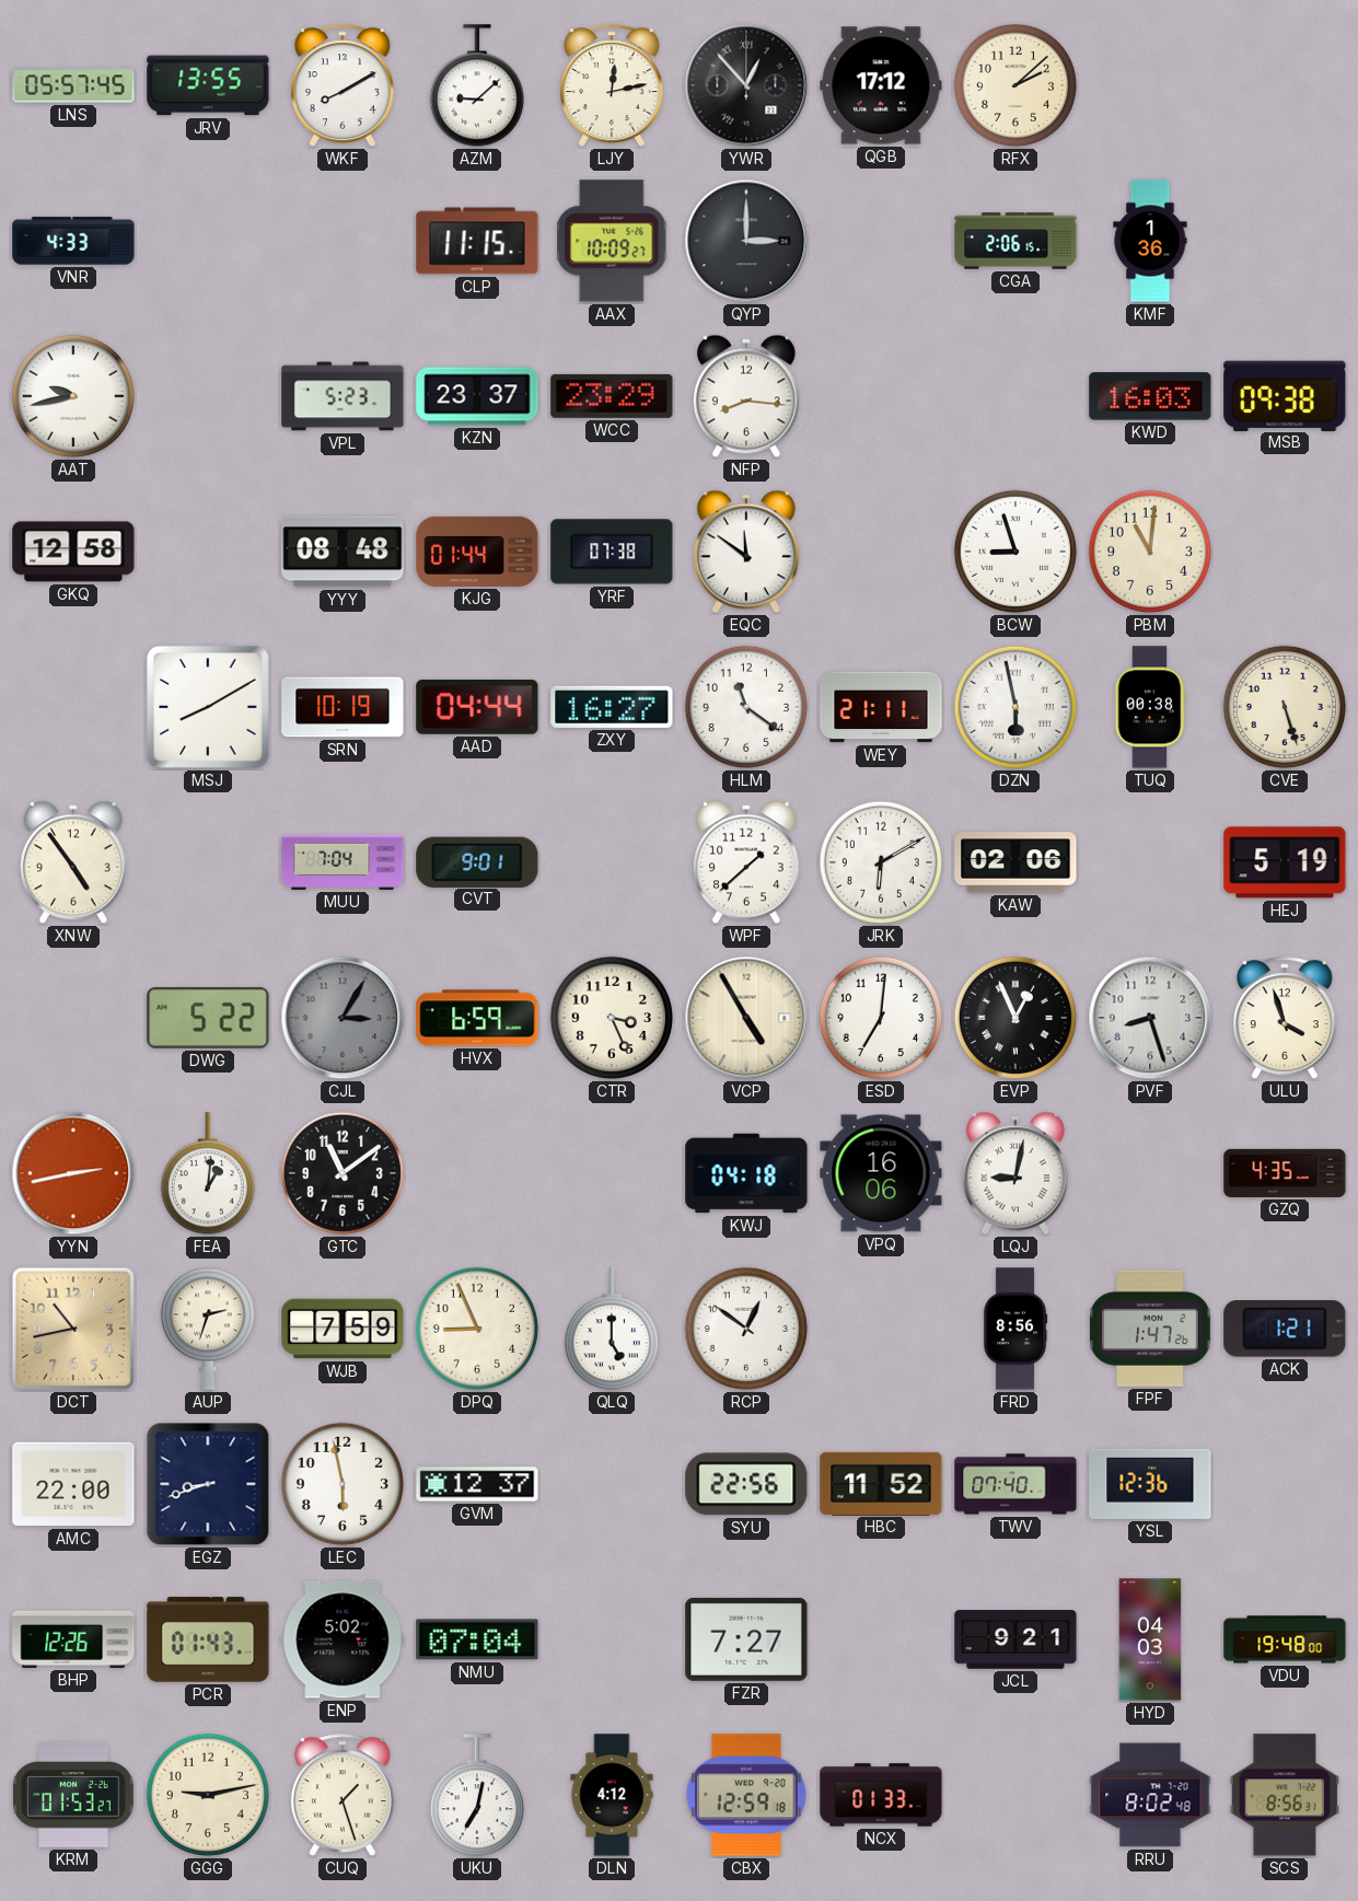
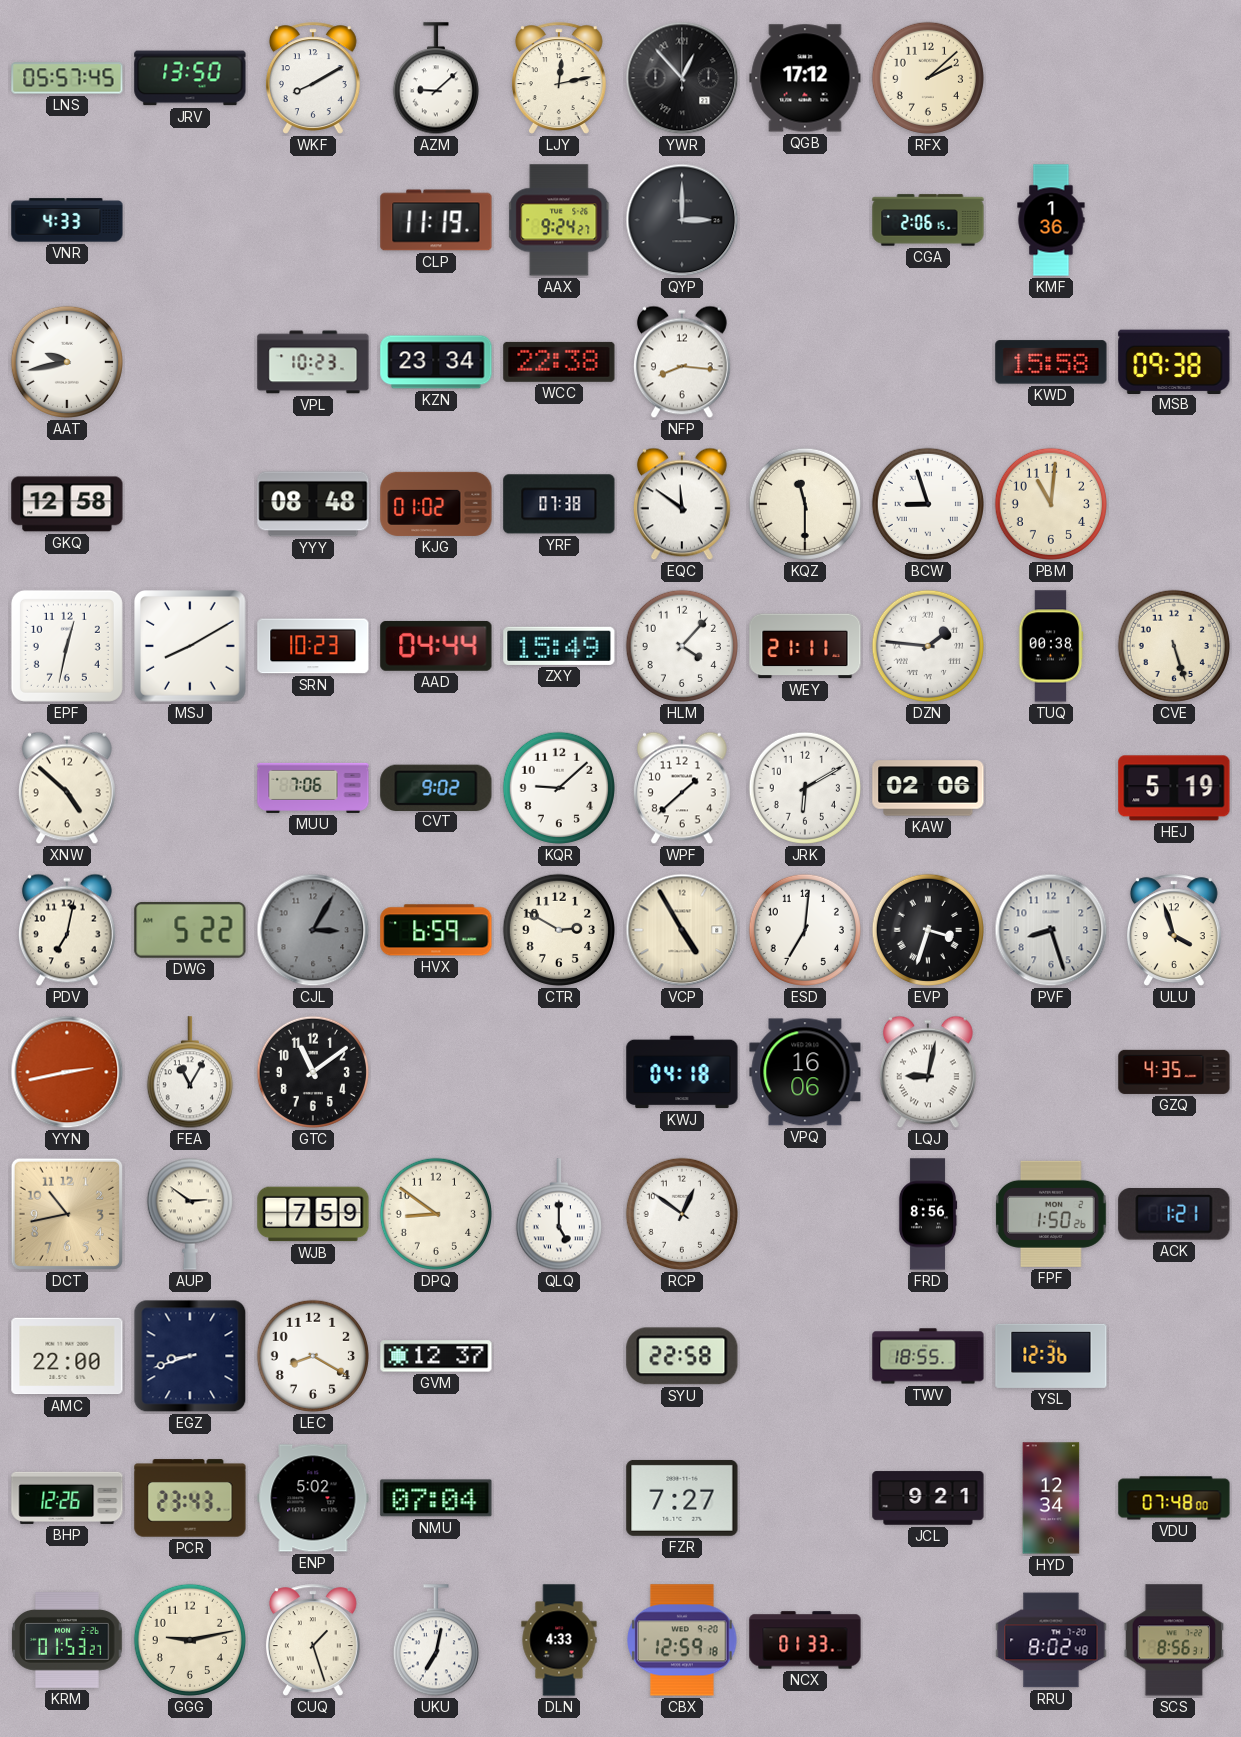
JRV: 13:55 -> 13:50 (190, 78)
CLP: 11:15 -> 11:19 (436, 220)
AAX: 10:09 -> 9:24 (560, 220)
VPL: 5:23 -> 10:23 (313, 362)
KZN: 23:37 -> 23:34 (436, 362)
WCC: 23:29 -> 22:38 (559, 362)
KWD: 16:03 -> 15:58 (1051, 362)
KJG: 01:44 -> 01:02 (436, 504)
KQZ: none -> 11:30 (805, 504)
EPF: none -> 12:32 (67, 646)
SRN: 10:19 -> 10:23 (313, 646)
ZXY: 16:27 -> 15:49 (559, 646)
HLM: 11:21 -> 4:07 (682, 646)
DZN: 5:58 -> 1:46 (928, 646)
XNW: 4:54 -> 4:52 (67, 788)
MUU: 7:04 -> 7:06 (313, 788)
CVT: 9:01 -> 9:02 (436, 787)
KQR: none -> 9:08 (559, 788)
PDV: none -> 7:02 (67, 930)
CTR: 3:26 -> 2:50 (559, 930)
EVP: 12:56 -> 3:33 (928, 930)
FEA: 1:01 -> 11:05 (190, 1073)
AUP: 2:33 -> 2:51 (190, 1214)
DPQ: 8:56 -> 8:51 (436, 1214)
FPF: 1:47 -> 1:50 (1051, 1214)
LEC: 5:58 -> 8:20 (313, 1356)
SYU: 22:56 -> 22:58 (682, 1356)
HBC: 11:52 -> none (881, 1483)
TWV: 07:40 -> 18:55 (928, 1356)
PCR: 01:43 -> 23:43 (190, 1498)
HYD: 04:03 -> 12:34 (1051, 1498)
VDU: 19:48 -> 07:48 (1174, 1498)
DLN: 4:12 -> 4:33 (559, 1640)
